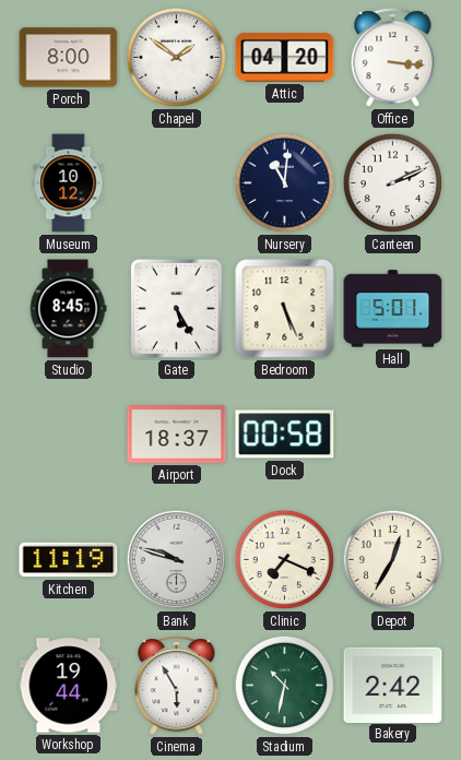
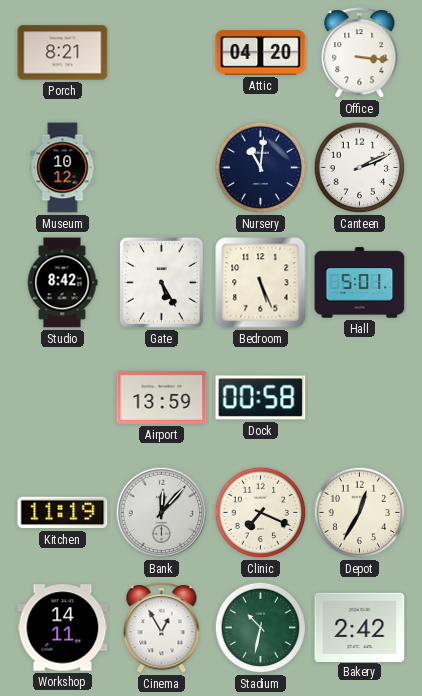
Porch: 8:00 -> 8:21 (63, 53)
Chapel: 1:51 -> none (177, 58)
Studio: 8:45 -> 8:42 (62, 283)
Airport: 18:37 -> 13:59 (162, 398)
Bank: 9:48 -> 12:07 (162, 513)
Workshop: 19:44 -> 14:11 (63, 628)
Cinema: 5:55 -> 12:55 (162, 628)
